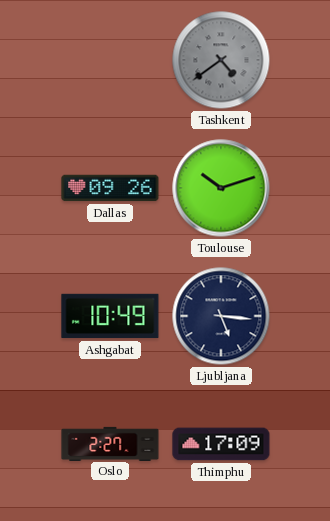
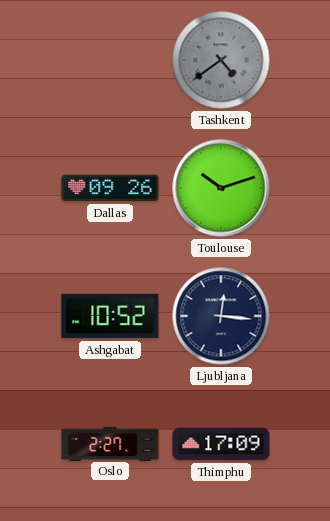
Ashgabat: 10:49 -> 10:52 (110, 316)
Ljubljana: 5:16 -> 12:16 (221, 316)
